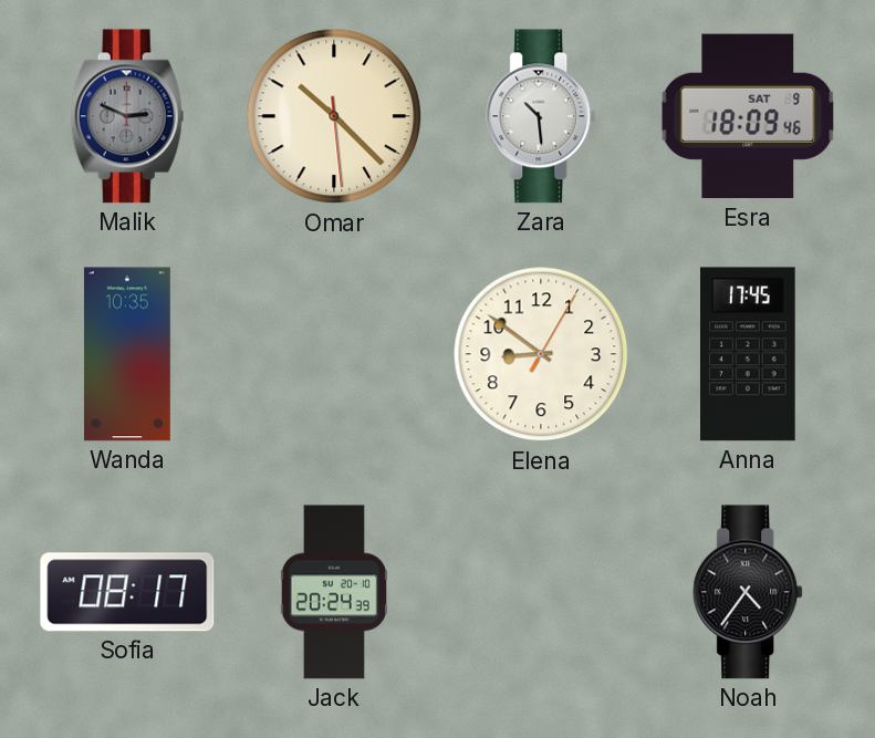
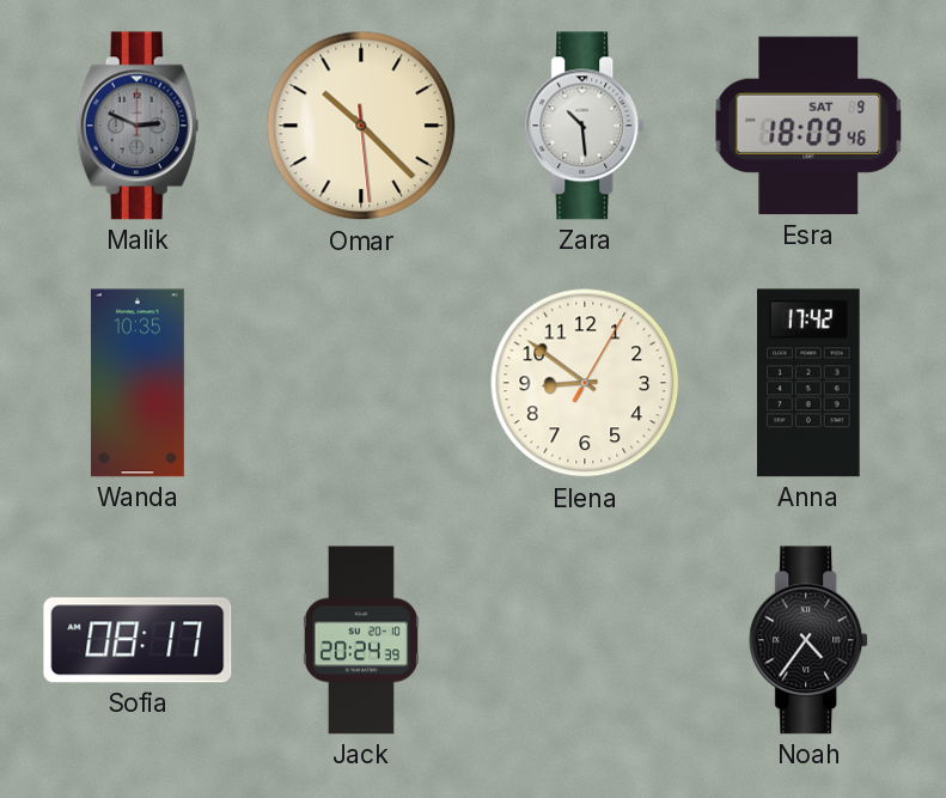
Anna: 17:45 -> 17:42 (808, 383)
